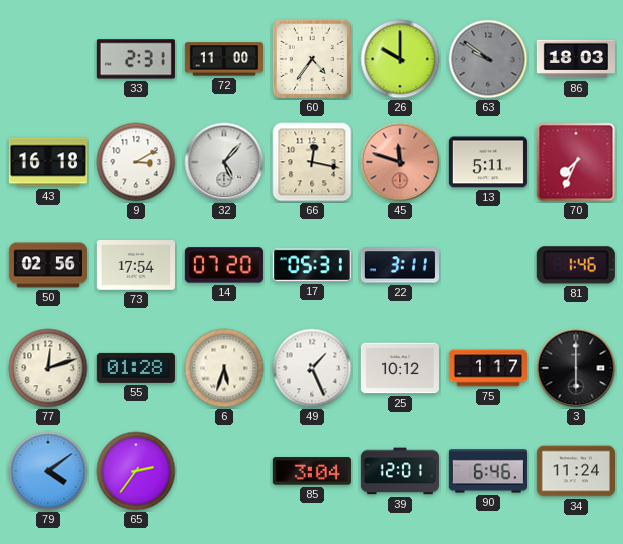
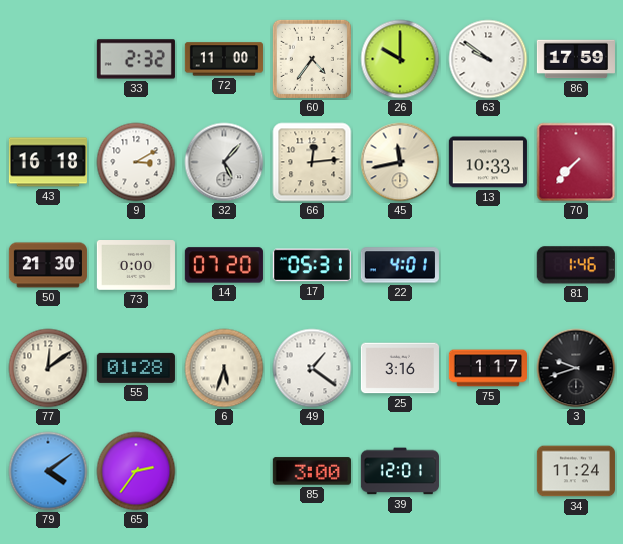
33: 2:31 -> 2:32 (136, 59)
63 dial: grey -> white (488, 59)
86: 18:03 -> 17:59 (576, 59)
66: 12:17 -> 12:14 (312, 162)
45: 11:48 -> 11:43 (400, 162)
45 dial: salmon -> cream (400, 162)
13: 5:11 -> 10:33 (488, 162)
70: 7:34 -> 7:37 (576, 162)
50: 02:56 -> 21:30 (48, 265)
73: 17:54 -> 0:00 (136, 266)
22: 3:11 -> 4:01 (400, 265)
77: 12:12 -> 12:09 (48, 368)
49: 1:26 -> 1:21 (312, 368)
25: 10:12 -> 3:16 (400, 368)
3: 6:00 -> 9:42 (576, 368)
85: 3:04 -> 3:00 (312, 471)
90: 6:46 -> none (488, 471)
